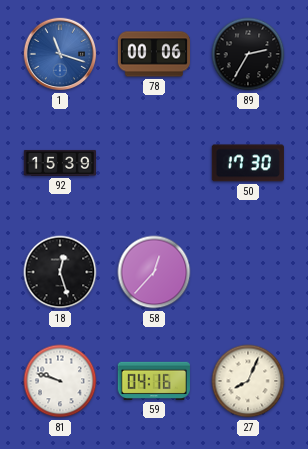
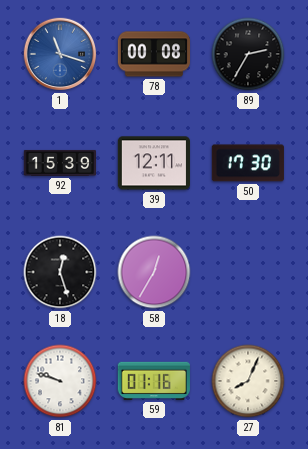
78: 00:06 -> 00:08 (153, 54)
39: none -> 12:11 (154, 163)
58: 12:37 -> 12:35 (154, 272)
59: 04:16 -> 01:16 (154, 381)
